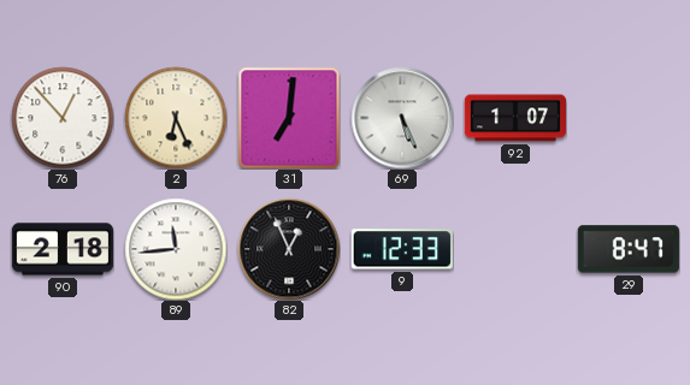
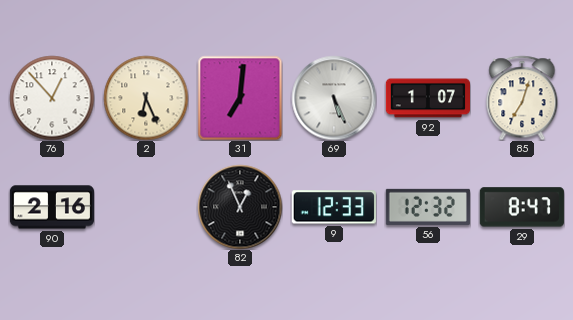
85: none -> 7:03 (522, 98)
90: 2:18 -> 2:16 (51, 207)
89: 11:44 -> none (176, 249)
56: none -> 12:32 (428, 207)
